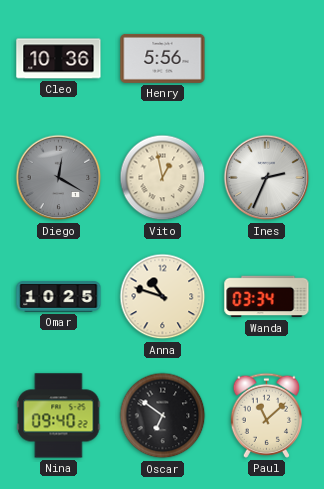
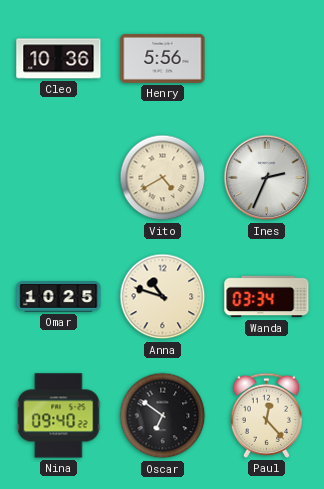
Diego: 12:20 -> none (59, 178)
Vito: 12:58 -> 4:40 (163, 178)
Paul: 11:08 -> 12:23 (266, 415)
